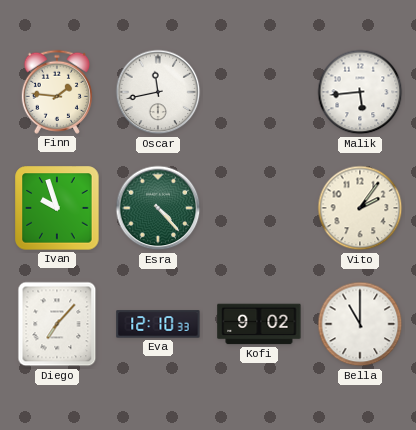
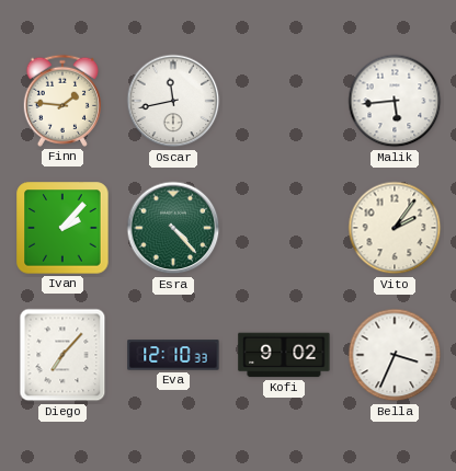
Ivan: 9:57 -> 2:07 (62, 228)
Bella: 11:00 -> 3:34 (395, 355)
